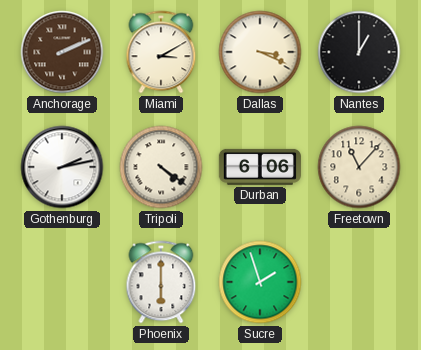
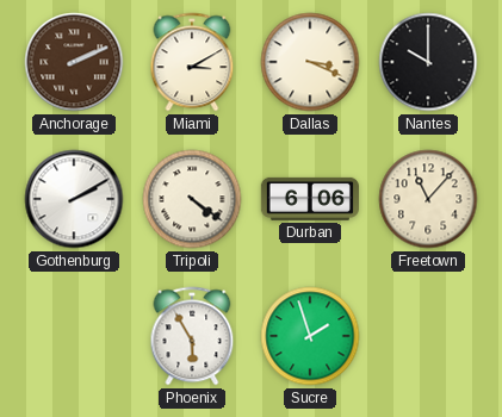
Nantes: 1:00 -> 10:00 (428, 62)
Gothenburg: 2:13 -> 2:10 (74, 199)
Phoenix: 6:00 -> 5:55 (192, 336)
